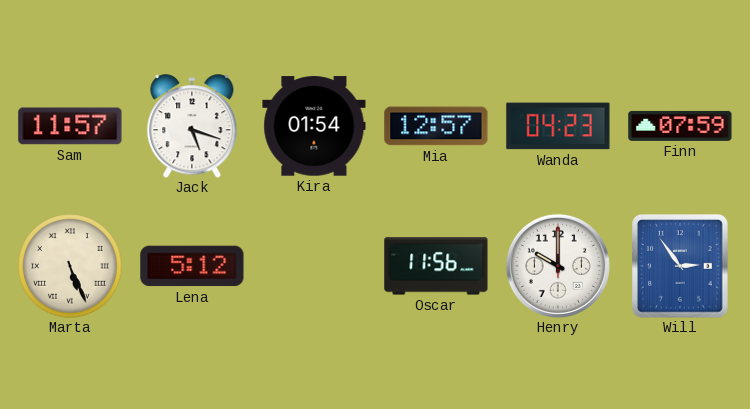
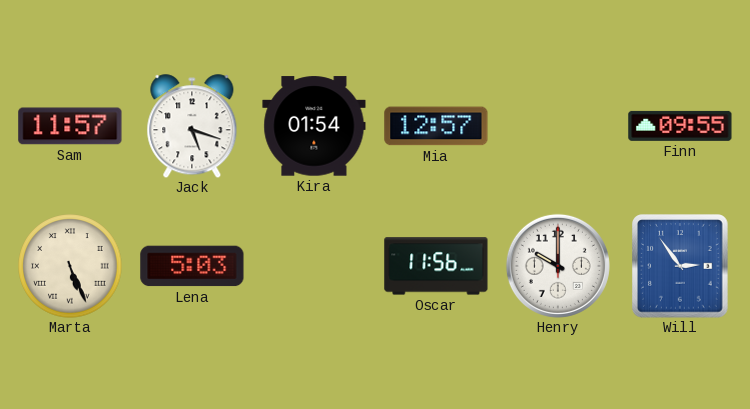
Wanda: 04:23 -> none (558, 126)
Finn: 07:59 -> 09:55 (680, 126)
Lena: 5:12 -> 5:03 (192, 266)
